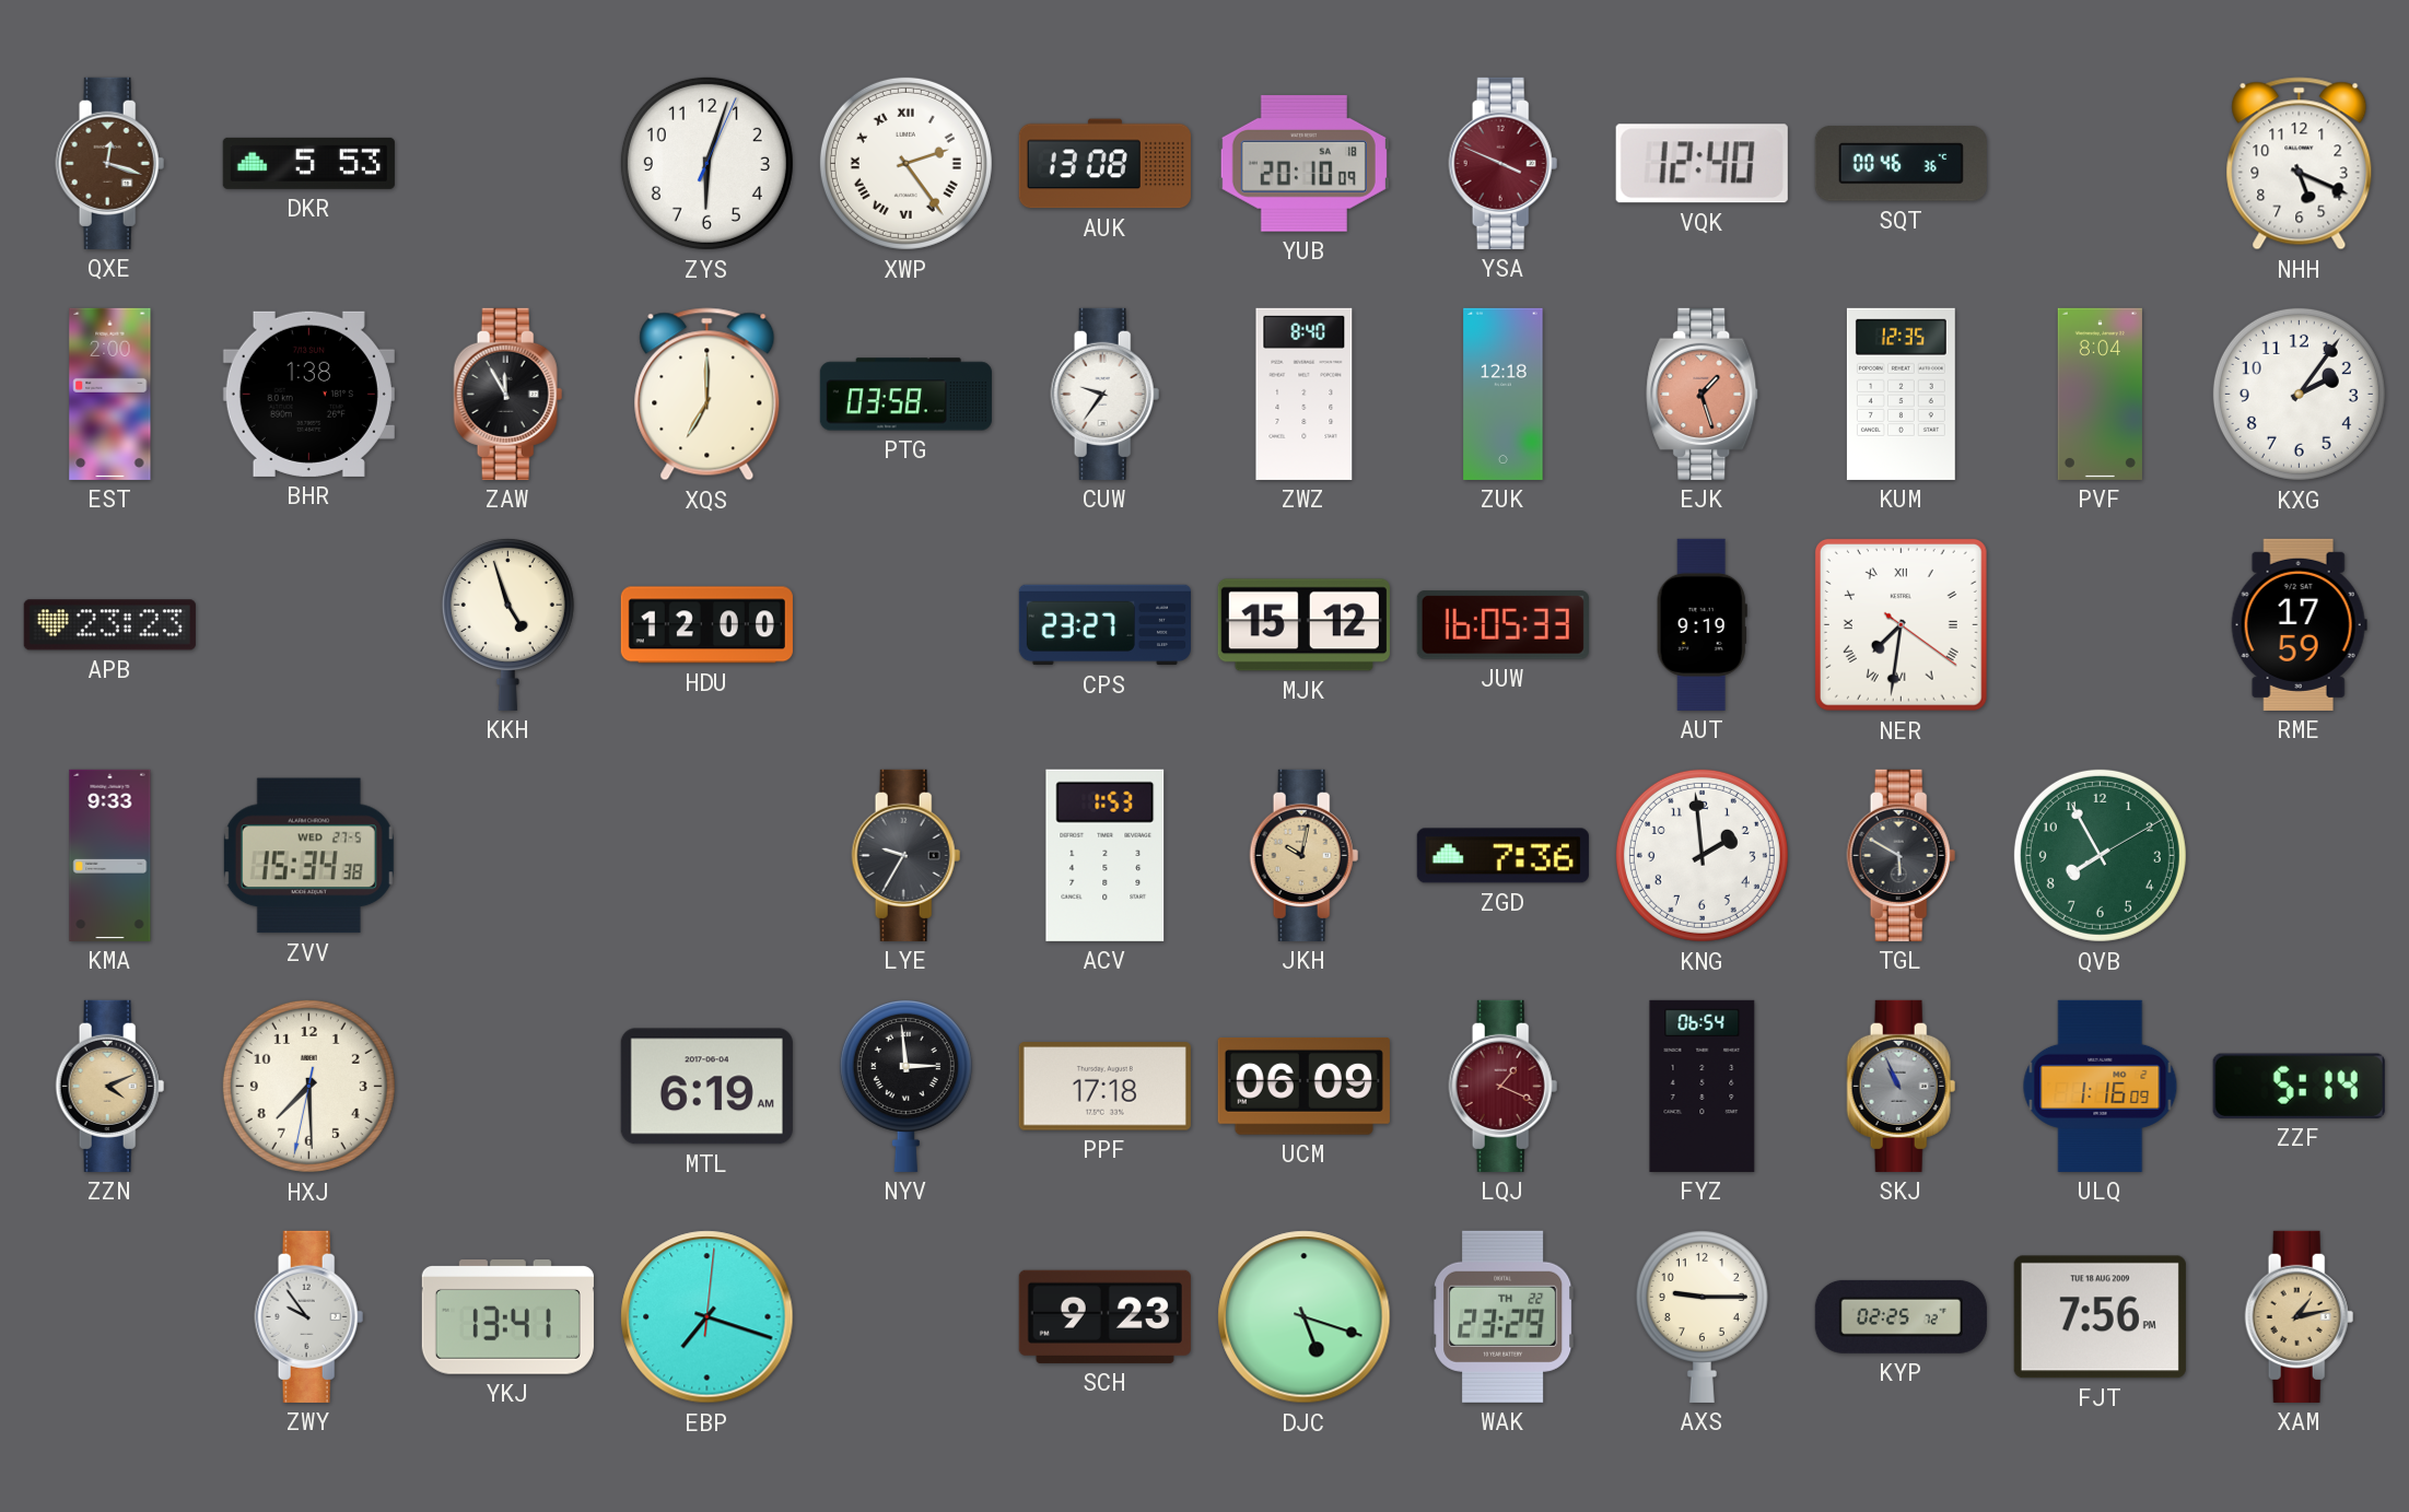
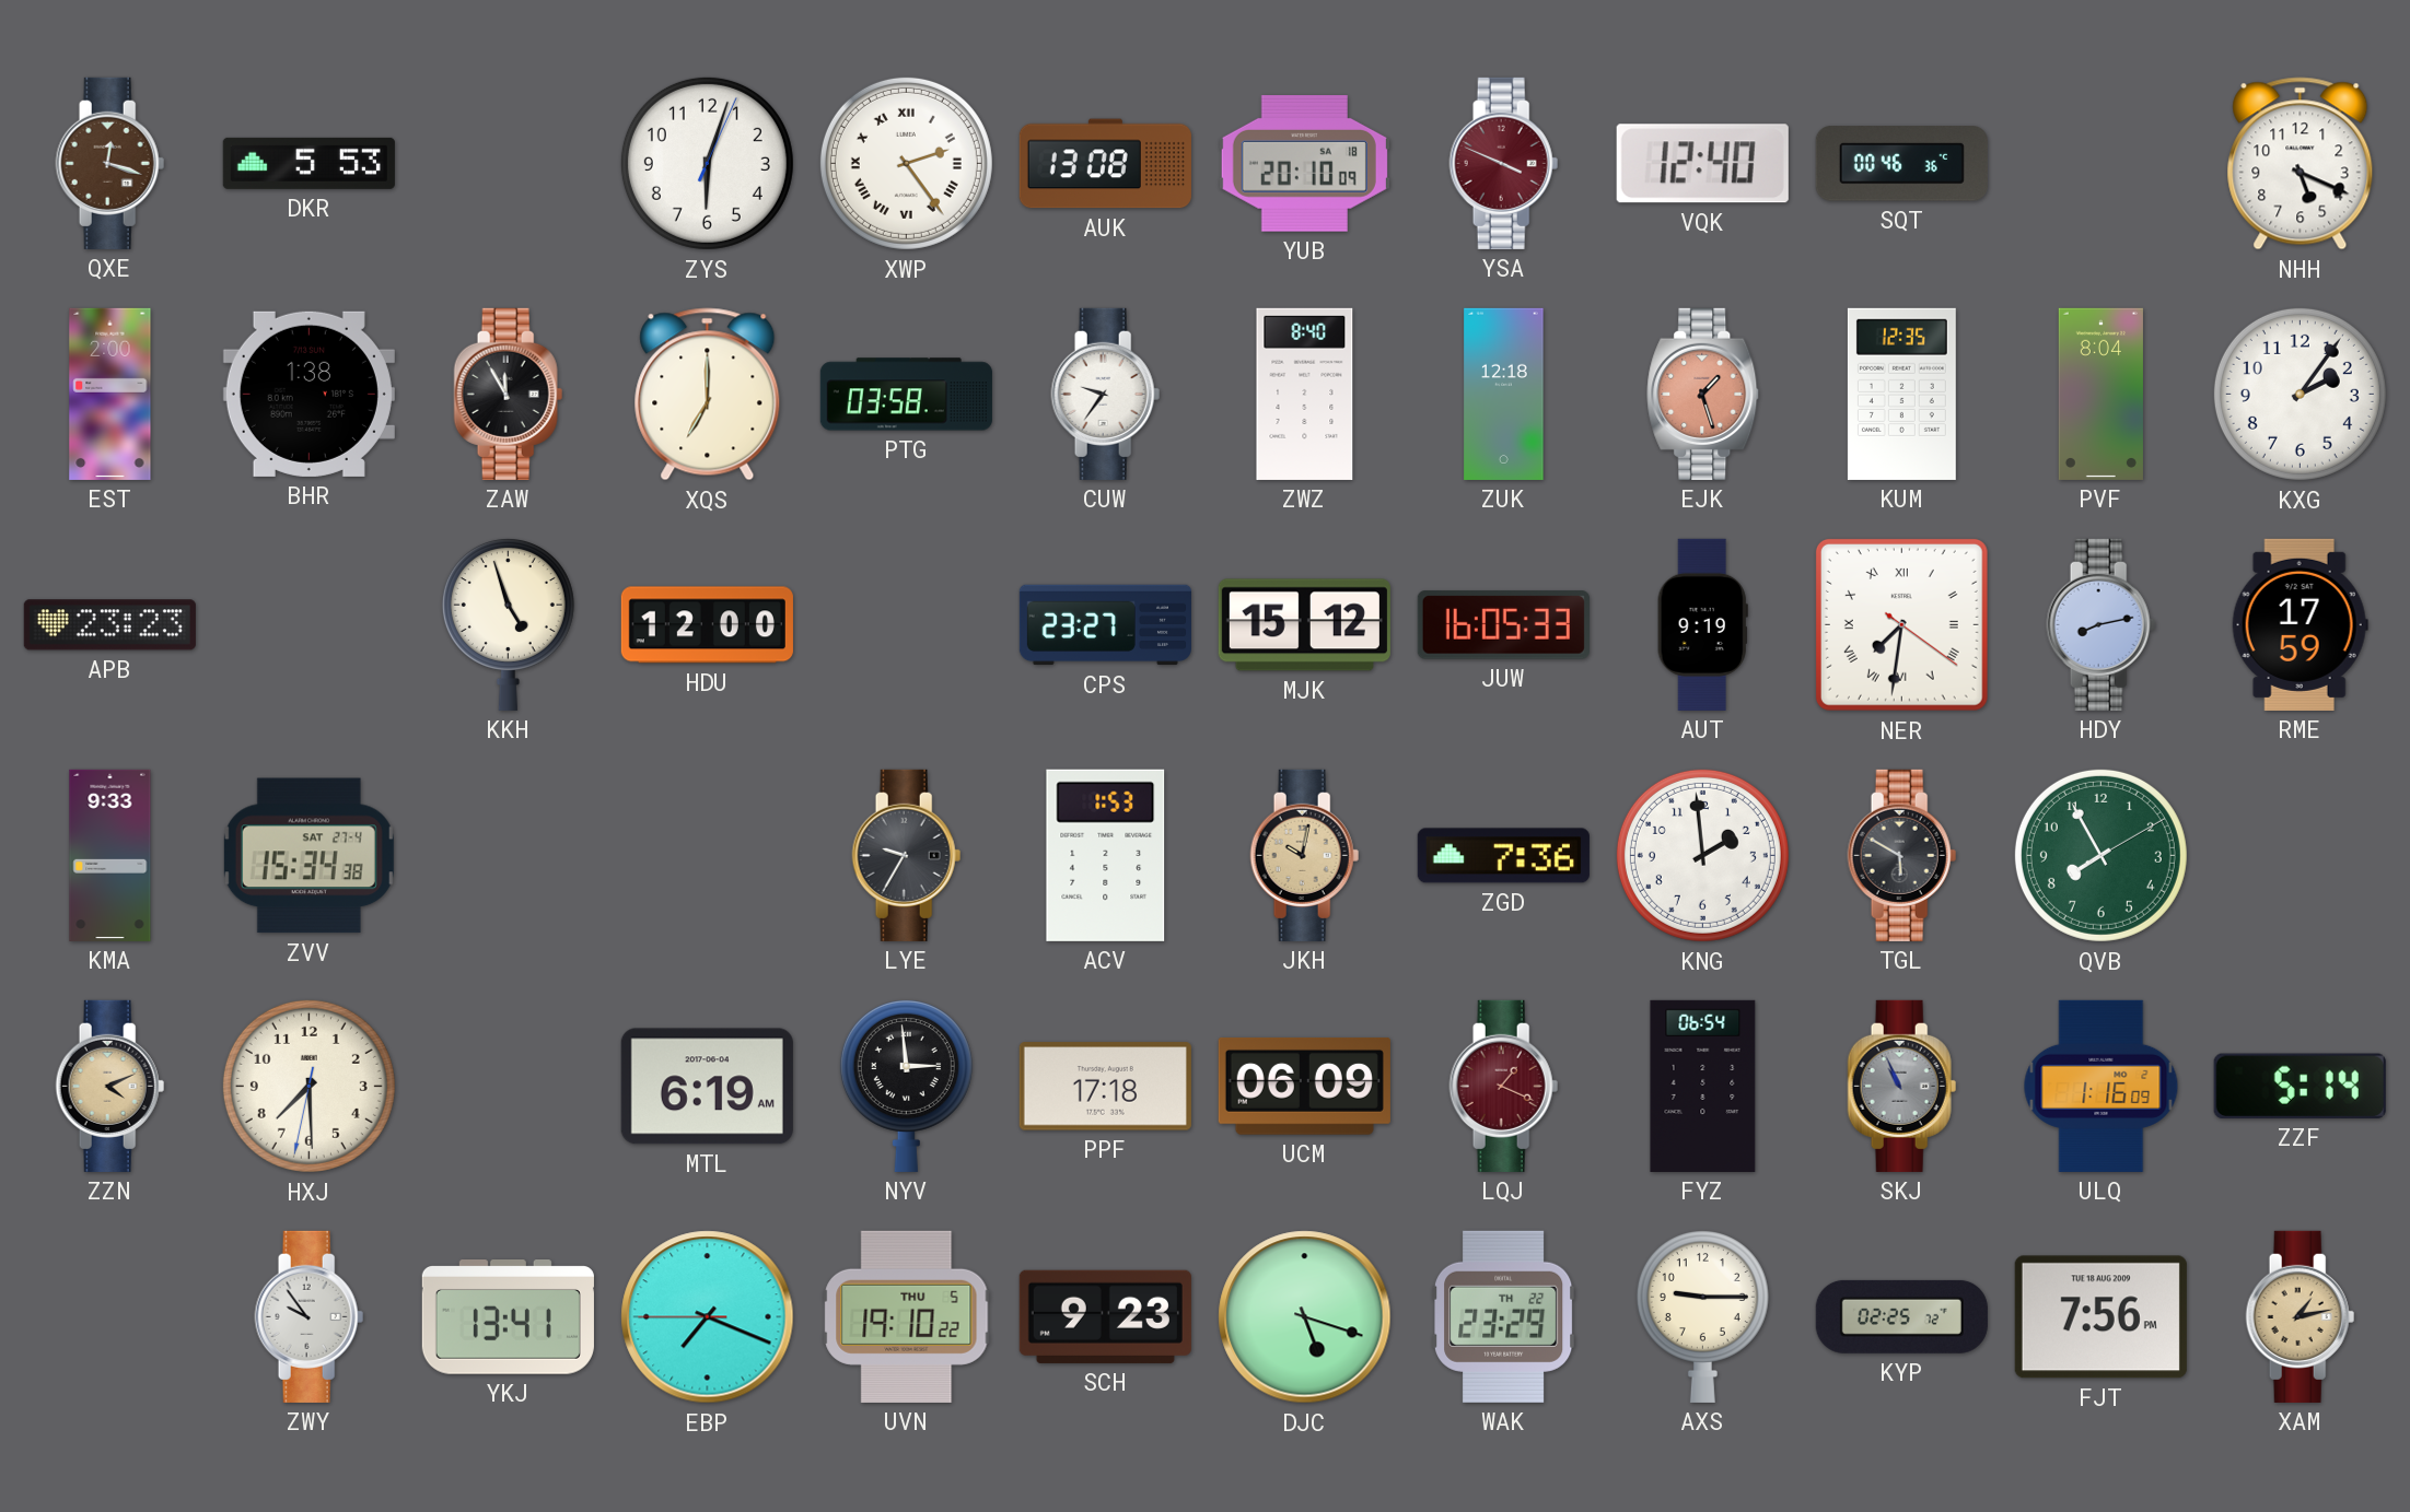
HDY: none -> 8:13 (2102, 624)
ZVV date: WED 27-5 -> SAT 27-4 (308, 856)
EBP: 7:18:01 -> 7:18:45 (708, 1317)
UVN: none -> 19:10 (907, 1316)
